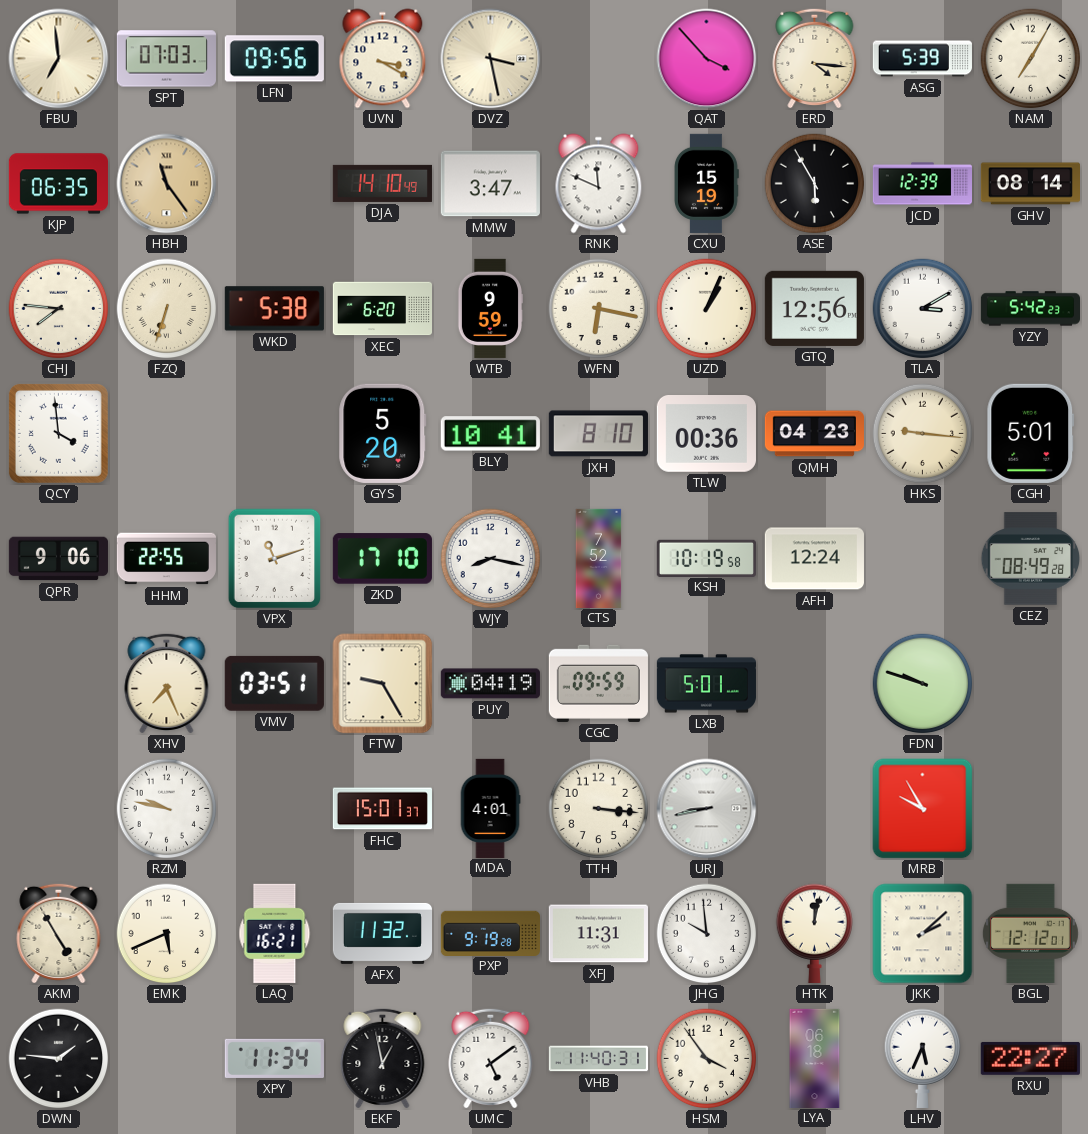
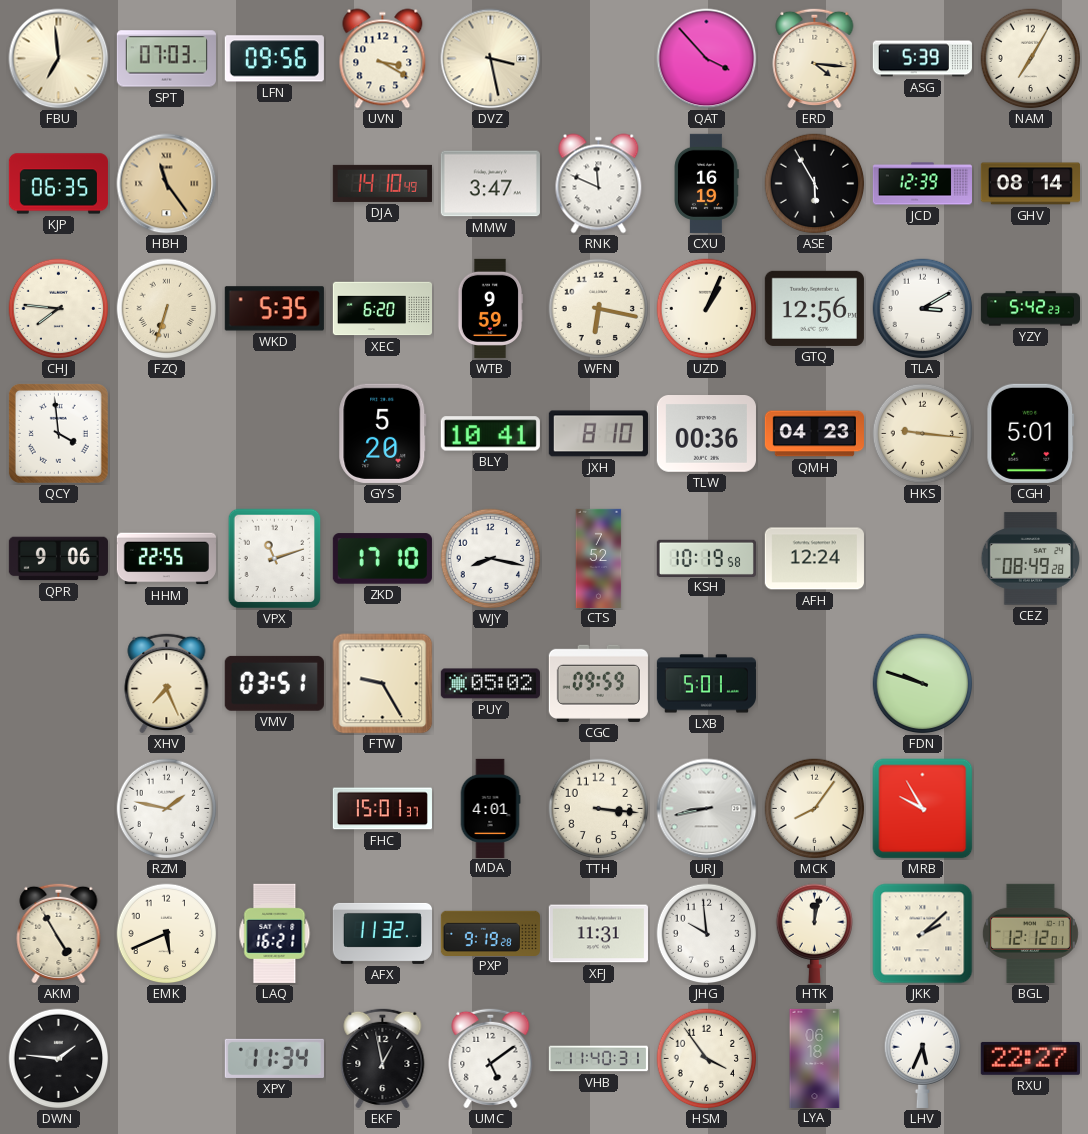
CXU: 15:19 -> 16:19 (707, 183)
WKD: 5:38 -> 5:35 (274, 309)
PUY: 04:19 -> 05:02 (490, 684)
RZM: 9:47 -> 1:47 (167, 809)
MCK: none -> 8:06 (815, 809)
